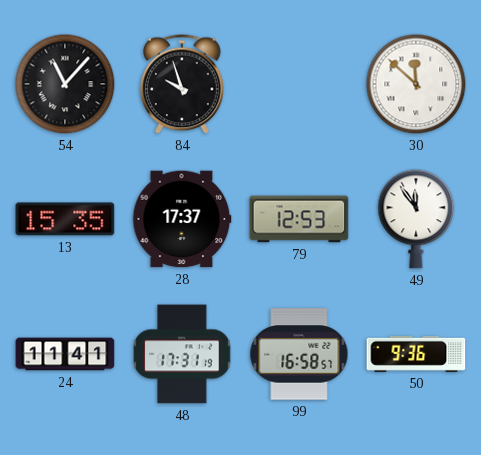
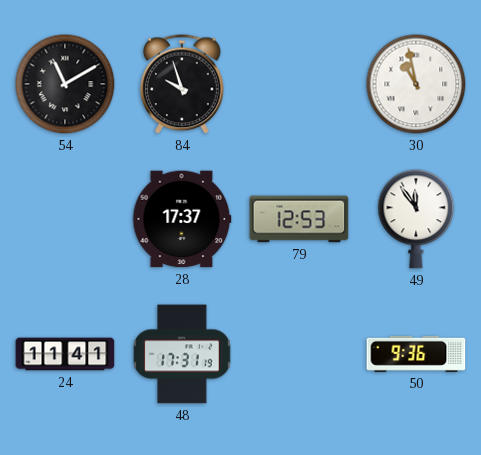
54: 11:07 -> 11:10 (65, 84)
30: 11:52 -> 10:58 (416, 84)
13: 15:35 -> none (65, 219)
99: 16:58 -> none (299, 354)
